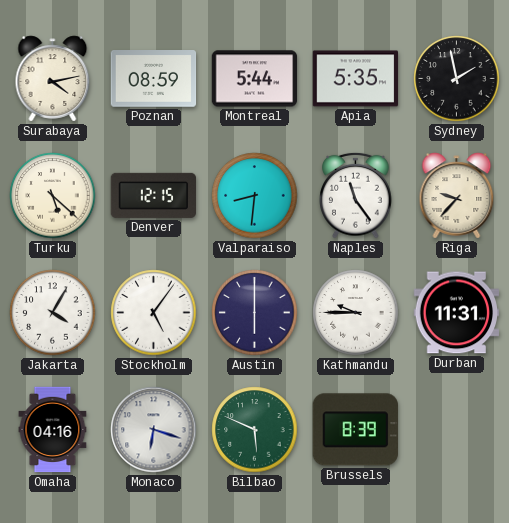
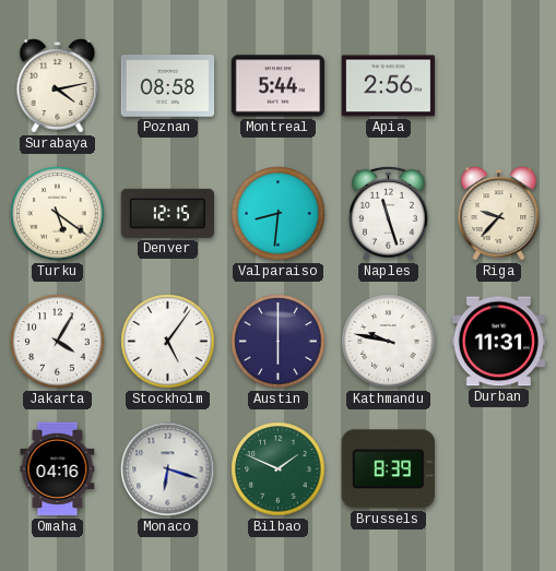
Poznan: 08:59 -> 08:58 (168, 86)
Apia: 5:35 -> 2:56 (389, 86)
Sydney: 1:58 -> none (457, 79)
Turku: 5:22 -> 5:21 (58, 214)
Naples: 11:24 -> 11:27 (389, 213)
Kathmandu: 9:45 -> 9:47 (389, 342)
Bilbao: 5:49 -> 1:49 (279, 469)
